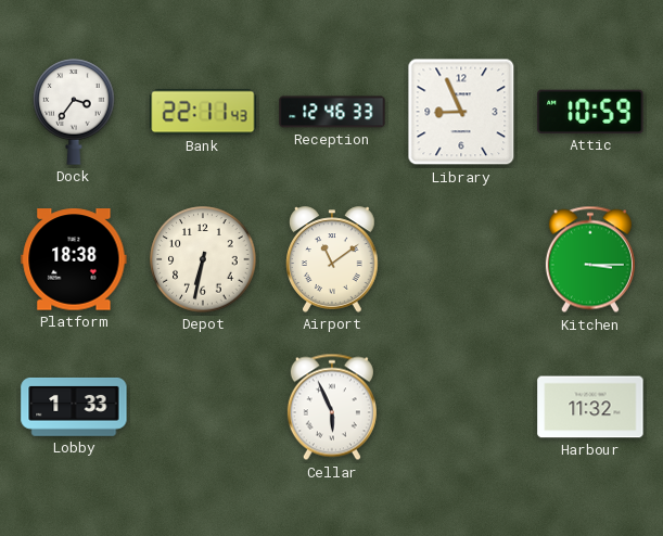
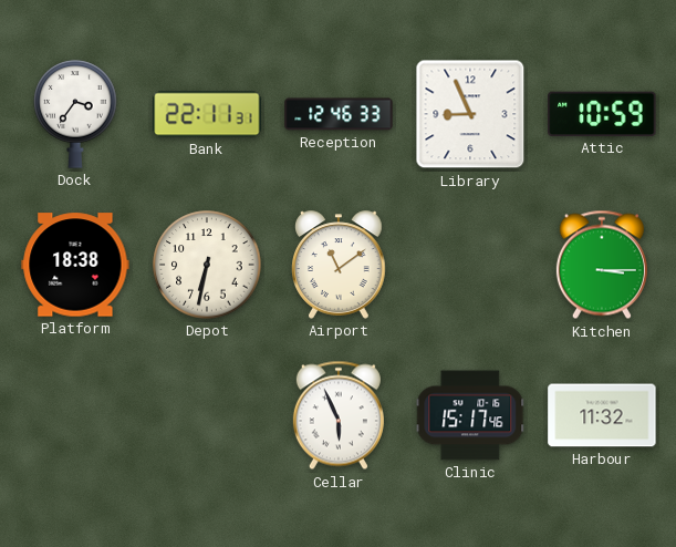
Bank: 22:11:43 -> 22:11:31 (207, 114)
Lobby: 1:33 -> none (74, 407)
Clinic: none -> 15:17 (470, 415)
